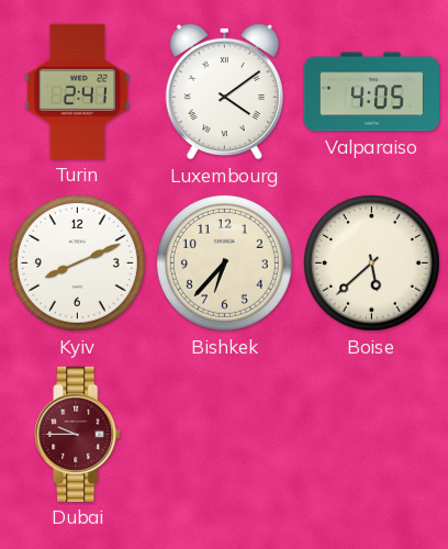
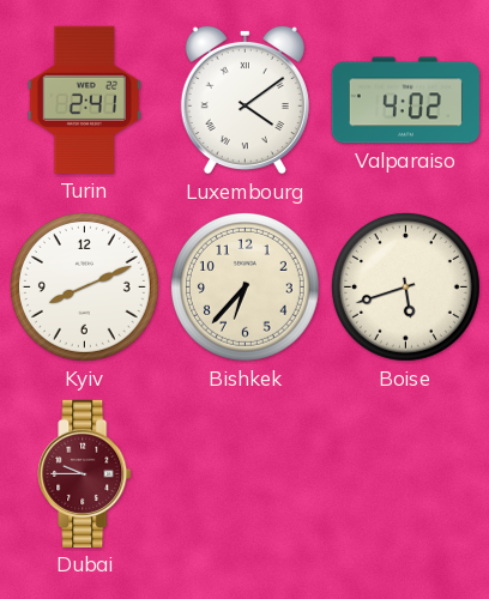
Valparaiso: 4:05 -> 4:02 (405, 101)
Boise: 5:38 -> 5:42 (405, 286)
